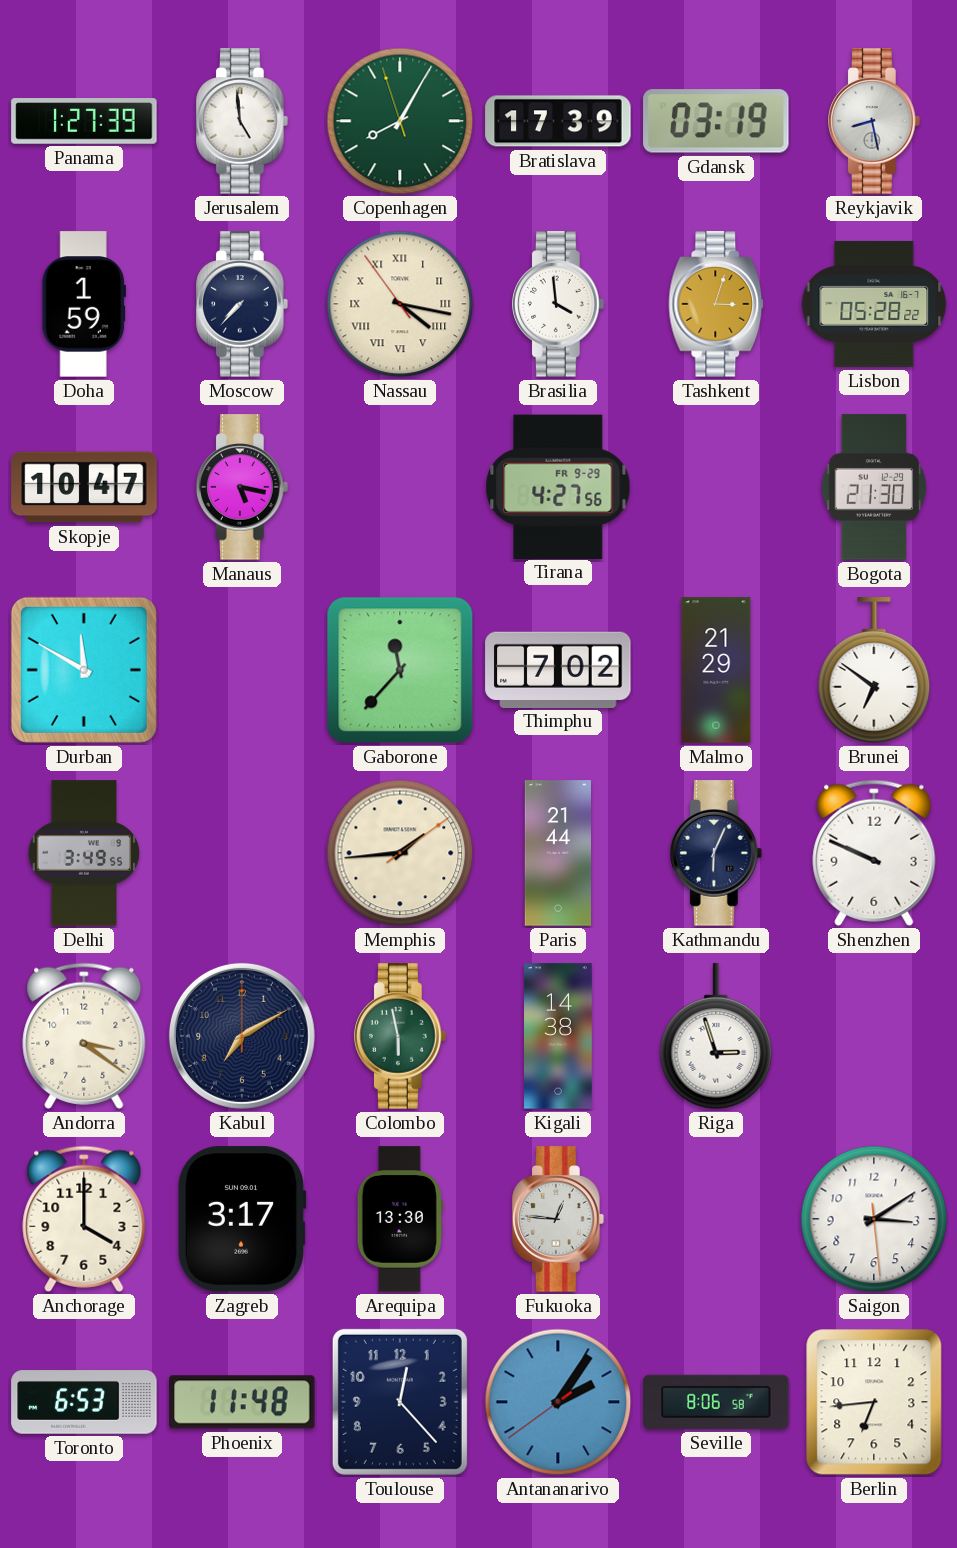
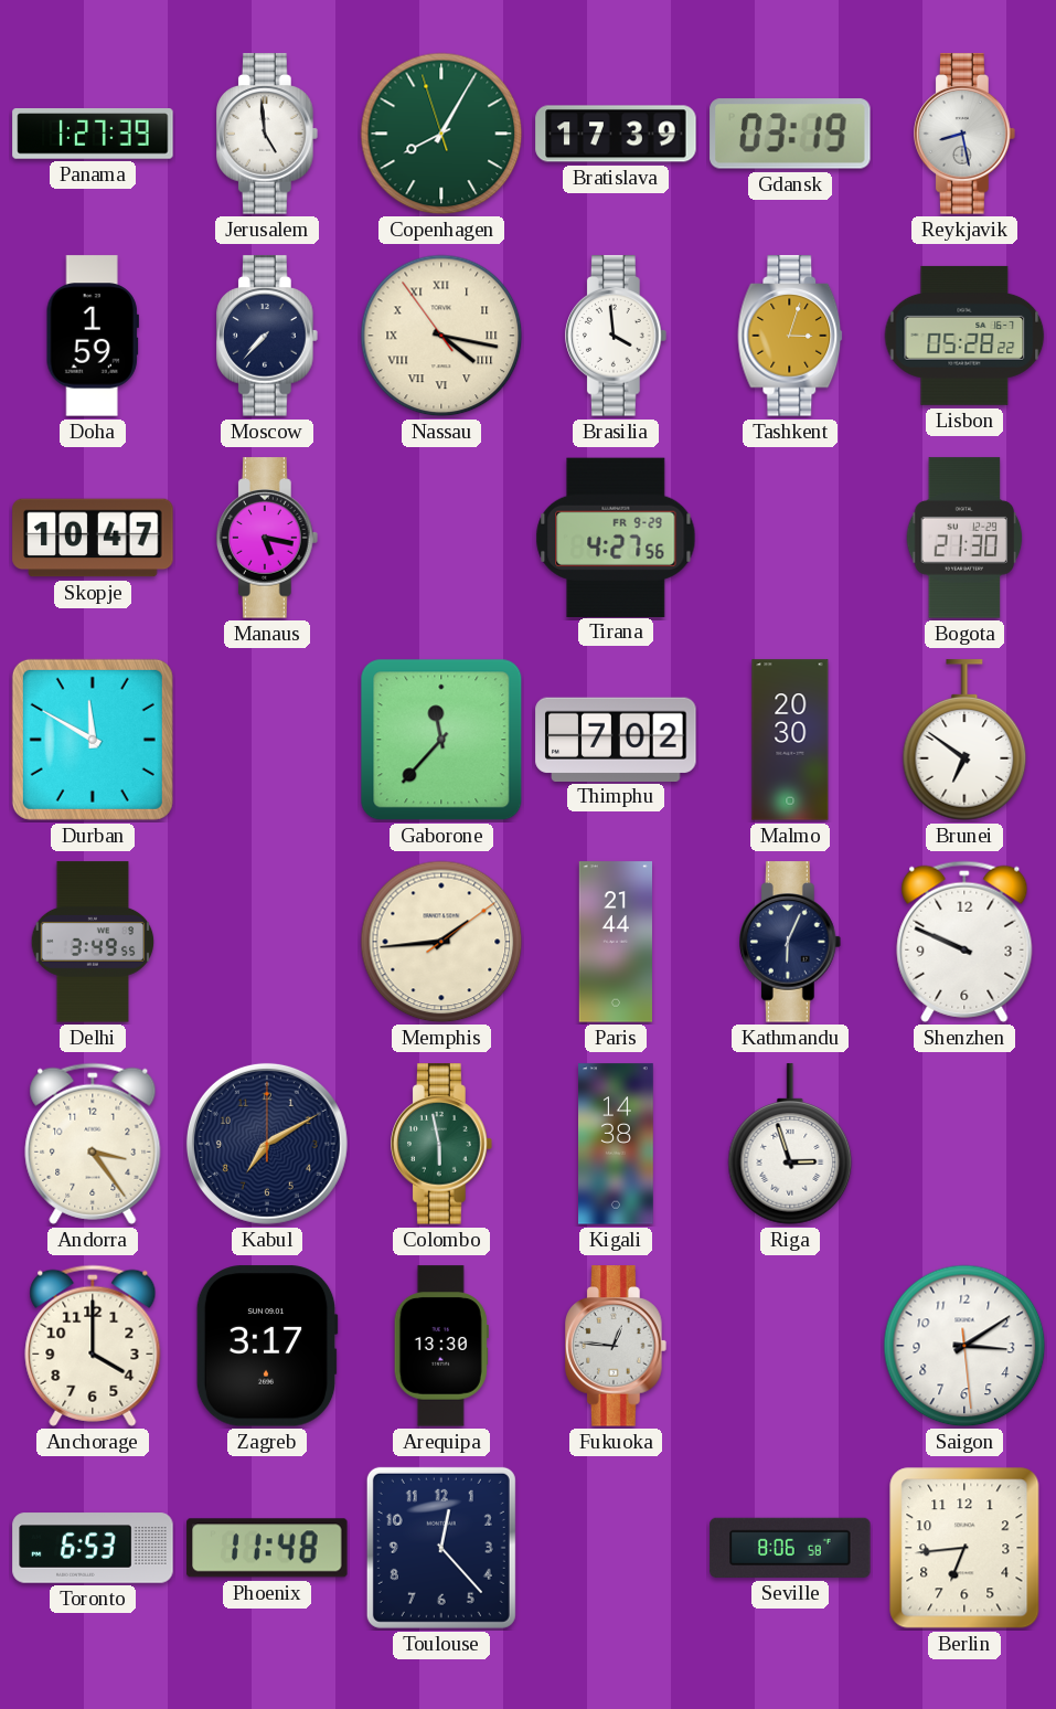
Malmo: 21:29 -> 20:30 (790, 740)
Andorra: 3:21 -> 3:24 (93, 1144)
Antananarivo: 2:05 -> none (558, 1402)
